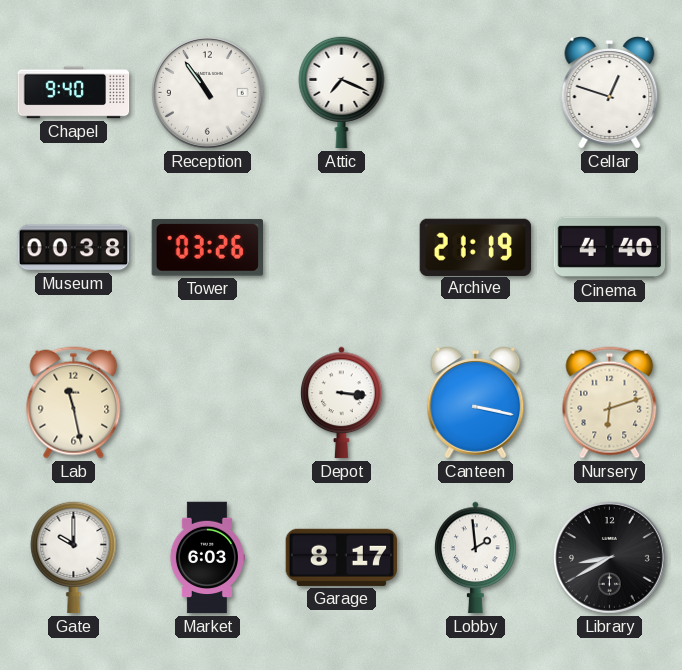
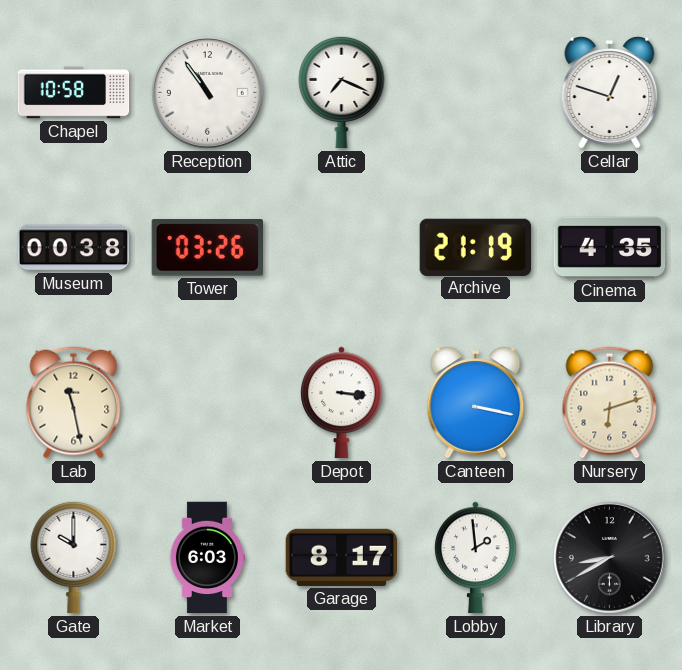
Chapel: 9:40 -> 10:58 (74, 93)
Cinema: 4:40 -> 4:35 (610, 247)
